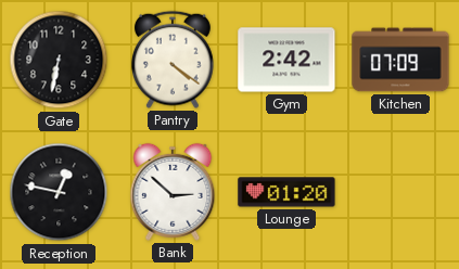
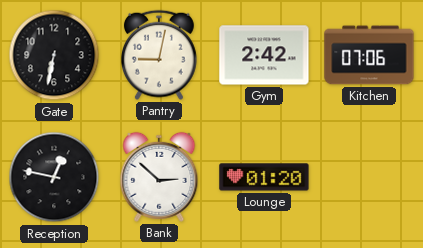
Pantry: 4:21 -> 9:02 (159, 55)
Kitchen: 07:09 -> 07:06 (369, 55)
